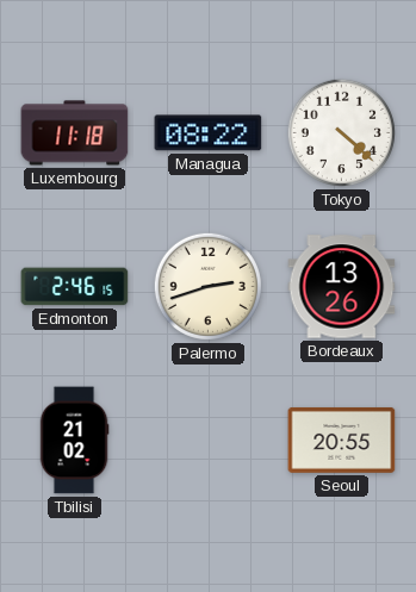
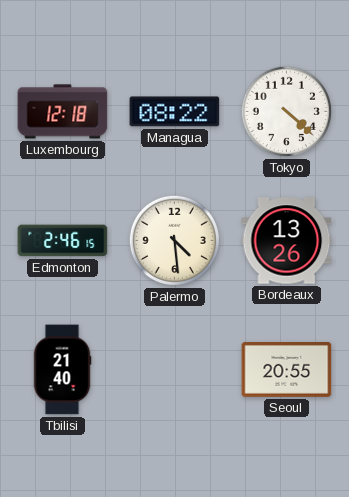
Luxembourg: 11:18 -> 12:18 (63, 112)
Palermo: 2:42 -> 4:29 (174, 240)
Tbilisi: 21:02 -> 21:40 (62, 370)
